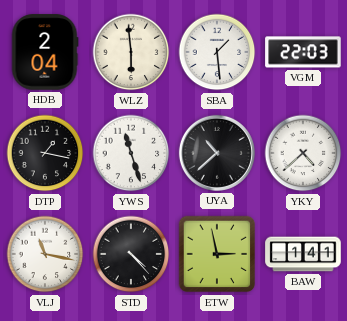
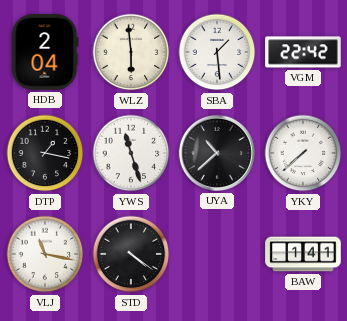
VGM: 22:03 -> 22:42 (303, 52)
YKY: 4:38 -> 7:38 (303, 153)
STD: 4:23 -> 4:21 (131, 254)
ETW: 2:58 -> none (217, 254)
